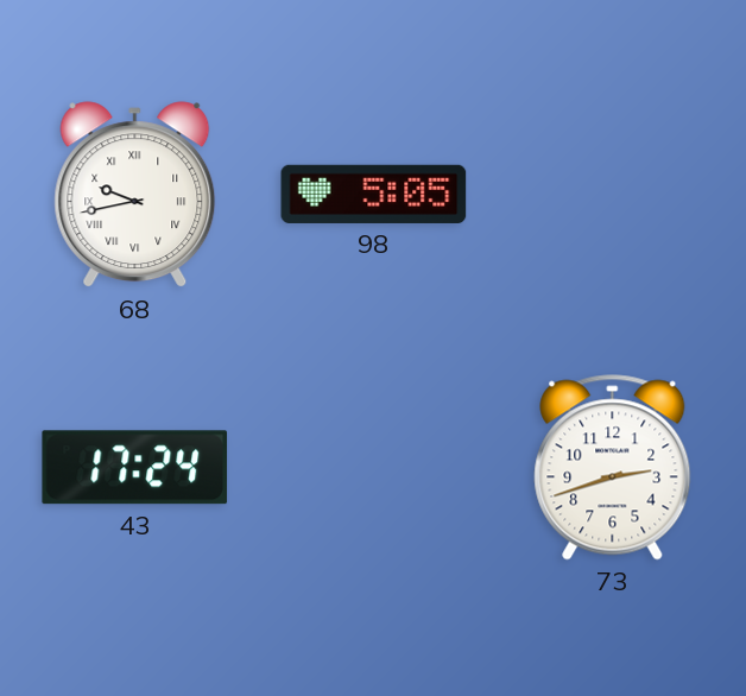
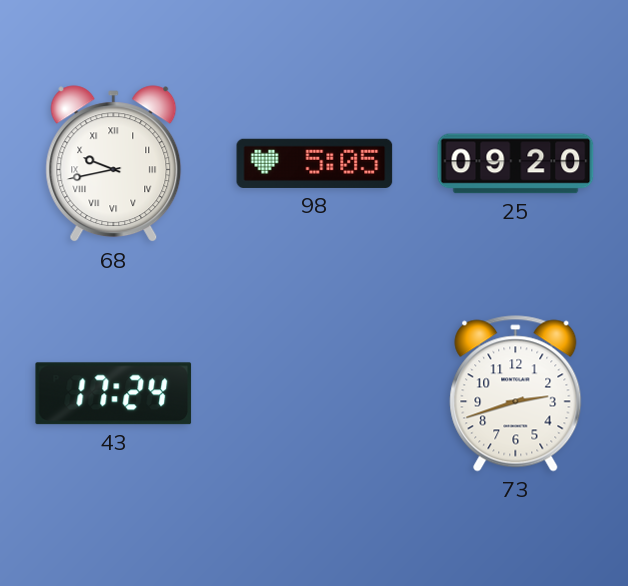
25: none -> 09:20 (516, 164)
